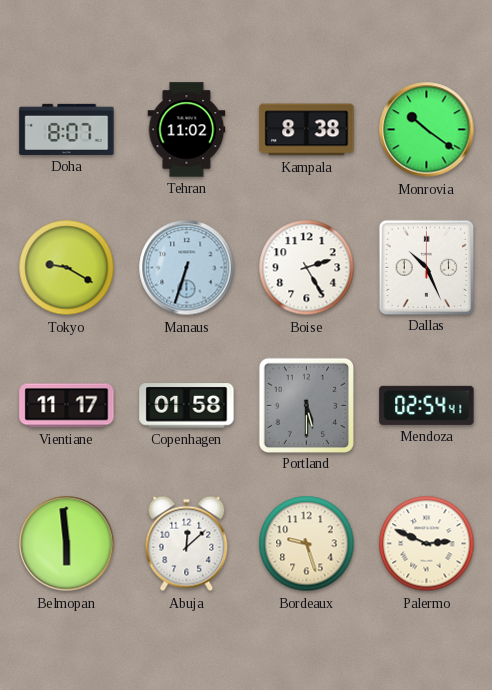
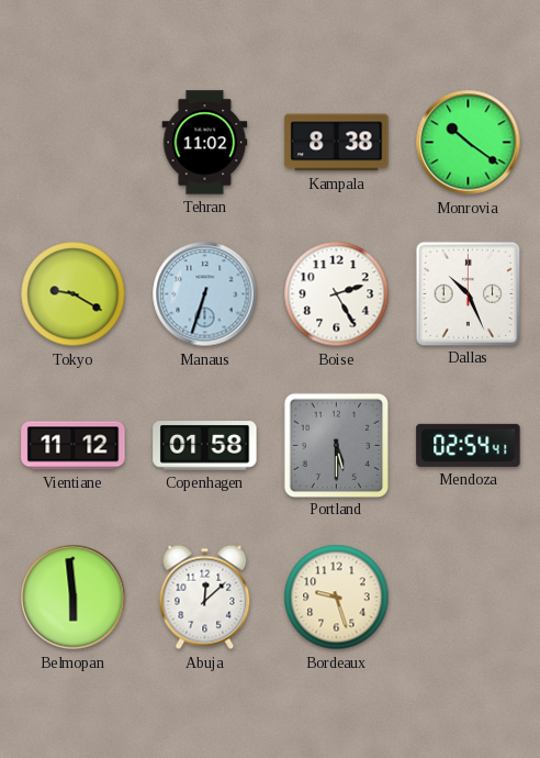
Doha: 8:07 -> none (67, 129)
Vientiane: 11:17 -> 11:12 (74, 446)
Palermo: 2:49 -> none (427, 544)
